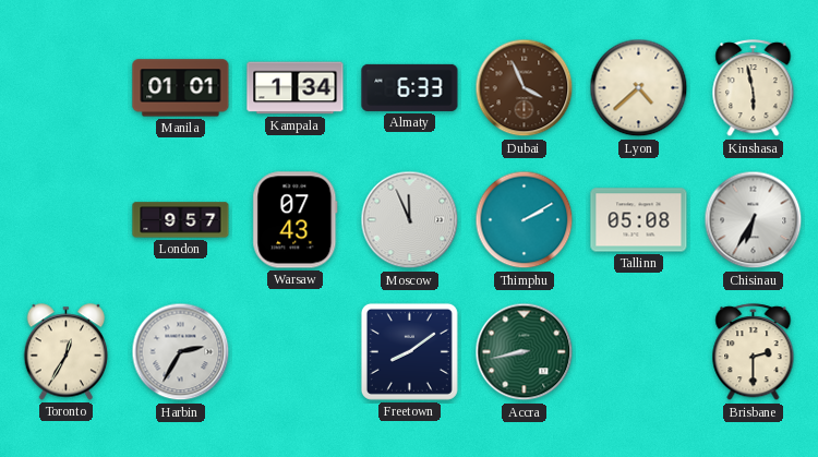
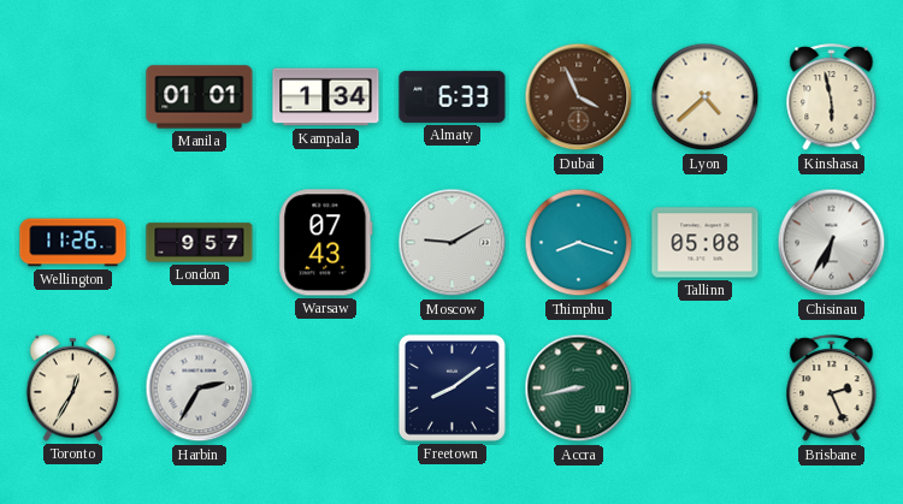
Wellington: none -> 11:26 (73, 243)
Moscow: 11:56 -> 9:10 (453, 243)
Thimphu: 2:10 -> 8:18 (579, 243)
Brisbane: 2:30 -> 2:26 (832, 389)
